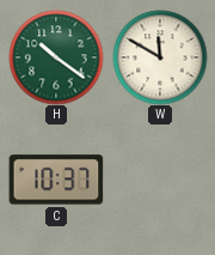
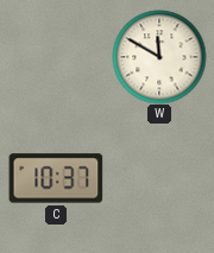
H: 10:21 -> none (56, 57)
